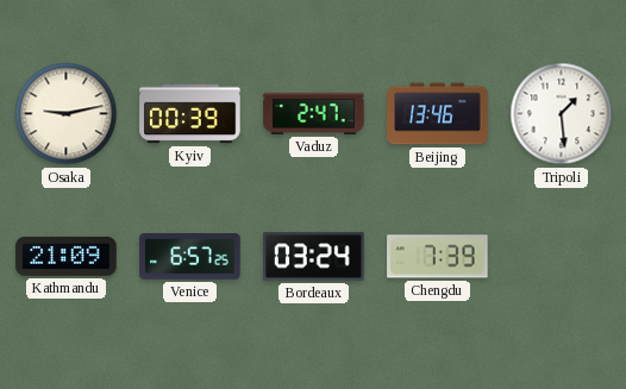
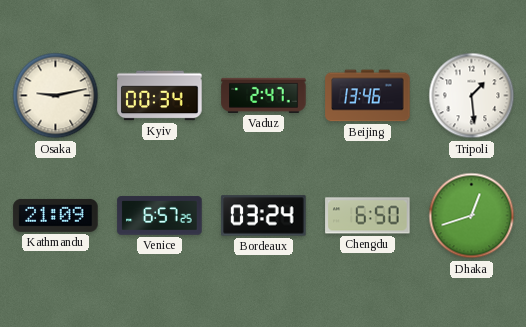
Kyiv: 00:39 -> 00:34 (160, 96)
Chengdu: 7:39 -> 6:50 (368, 216)
Dhaka: none -> 12:42 (472, 216)
